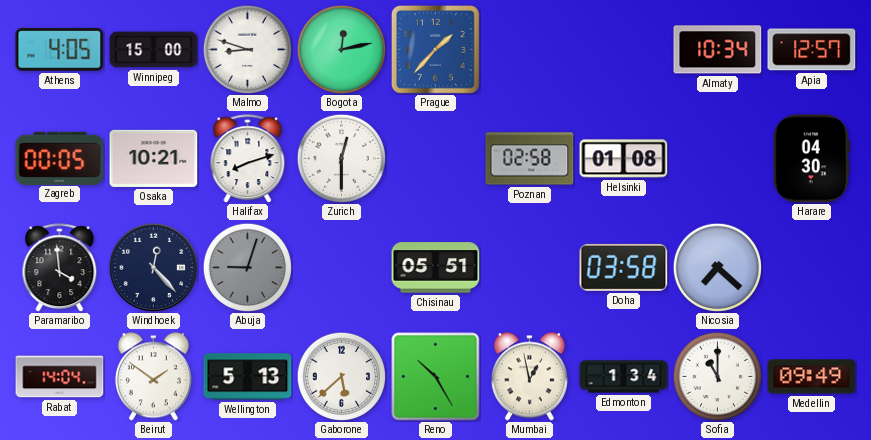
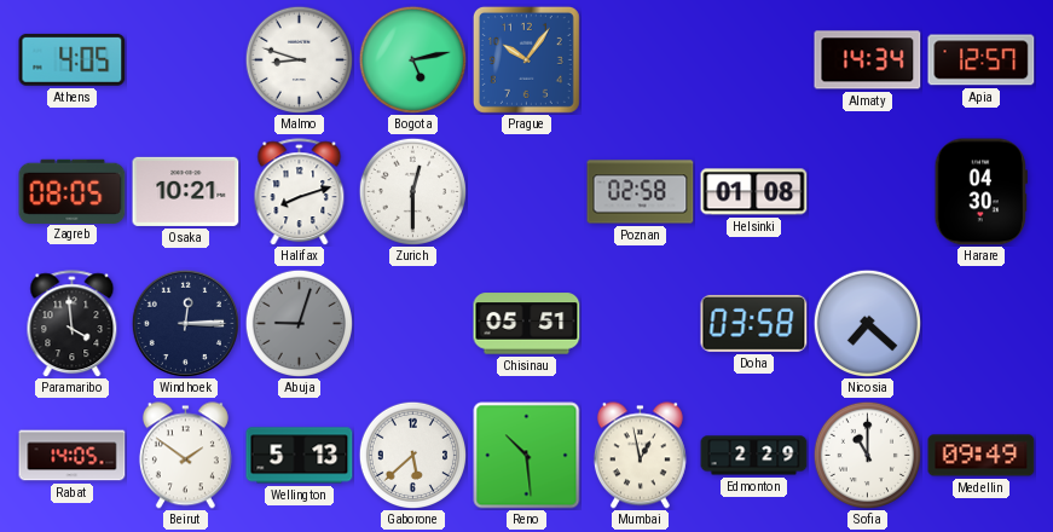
Winnipeg: 15:00 -> none (154, 50)
Bogota: 12:13 -> 5:13 (412, 59)
Prague: 1:37 -> 10:06 (526, 59)
Almaty: 10:34 -> 14:34 (868, 60)
Zagreb: 00:05 -> 08:05 (73, 191)
Windhoek: 12:23 -> 12:15 (185, 323)
Rabat: 14:04 -> 14:05 (73, 456)
Reno: 10:25 -> 10:29 (527, 456)
Edmonton: 1:34 -> 2:29 (754, 456)
